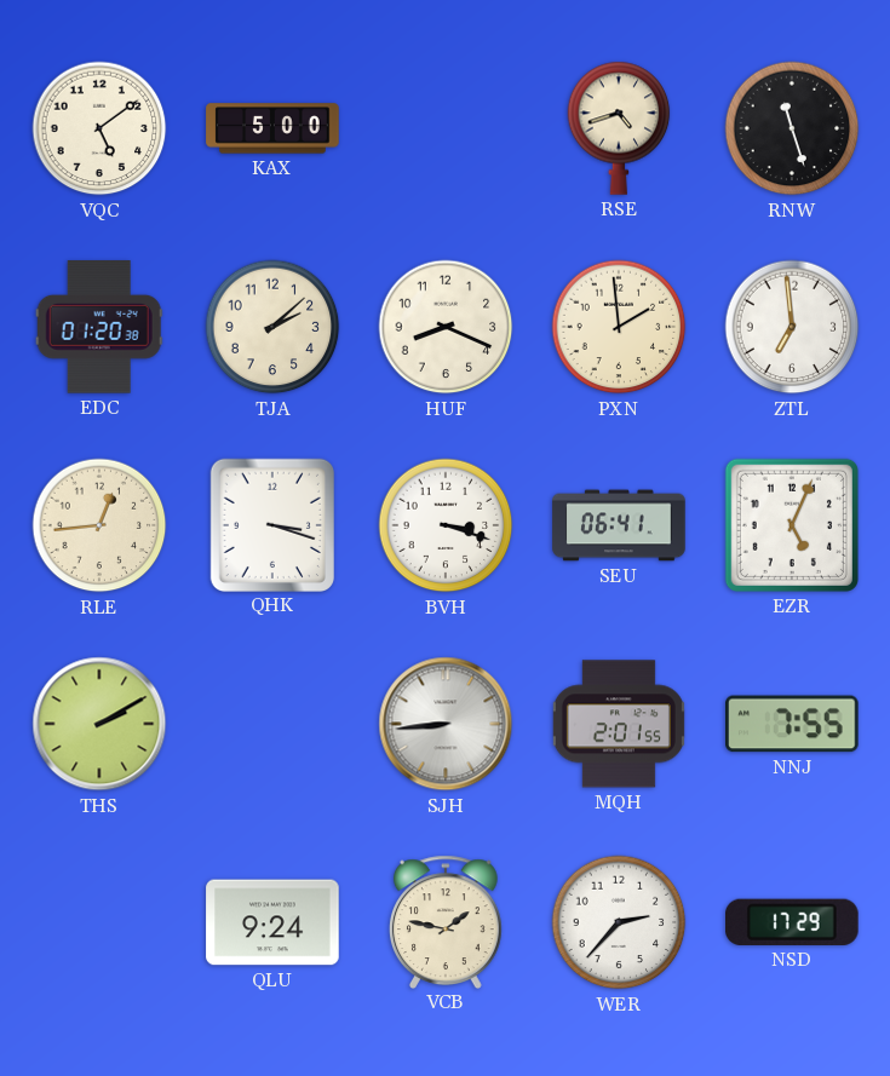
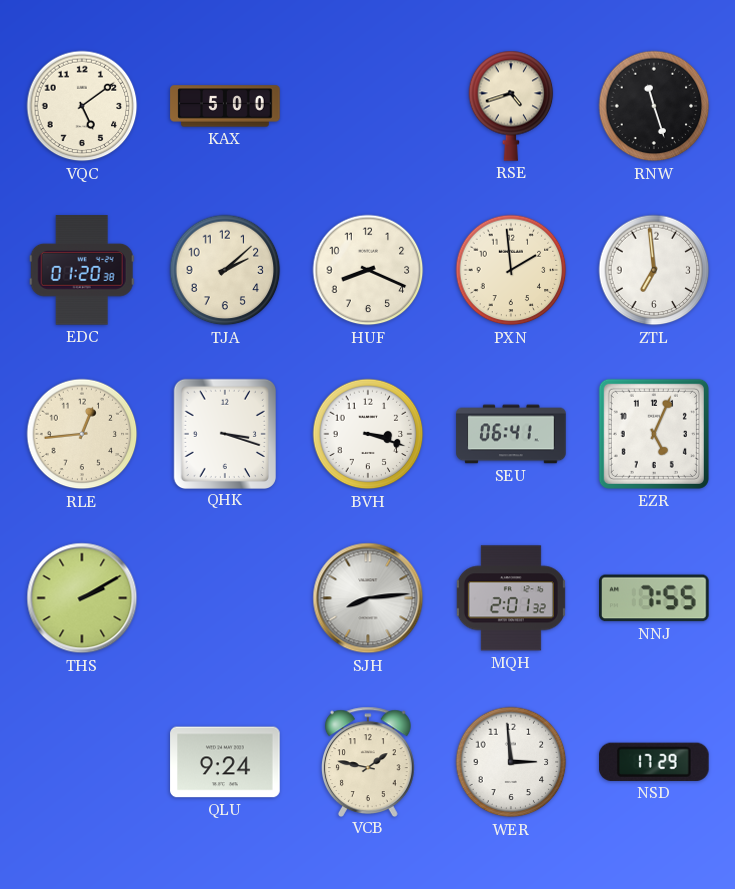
SJH: 8:44 -> 8:14 (368, 598)
MQH: 2:01:55 -> 2:01:32 (511, 598)
WER: 2:37 -> 2:59 (511, 762)
